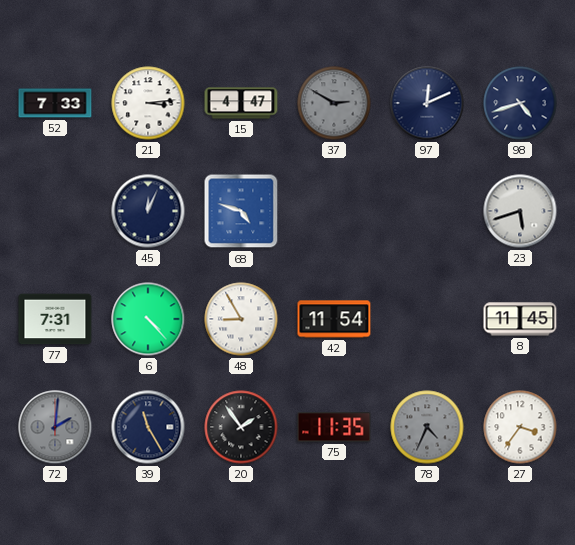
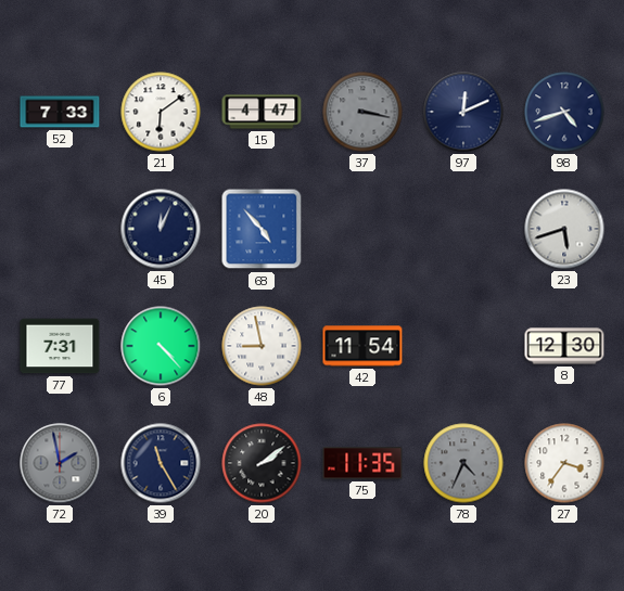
21: 3:14 -> 6:09 (161, 112)
37: 2:50 -> 3:17 (362, 112)
68: 4:48 -> 4:53 (262, 229)
48: 8:55 -> 8:58 (262, 346)
8: 11:45 -> 12:30 (564, 346)
72: 2:01 -> 1:58 (60, 463)
20: 1:54 -> 2:09 (262, 463)
